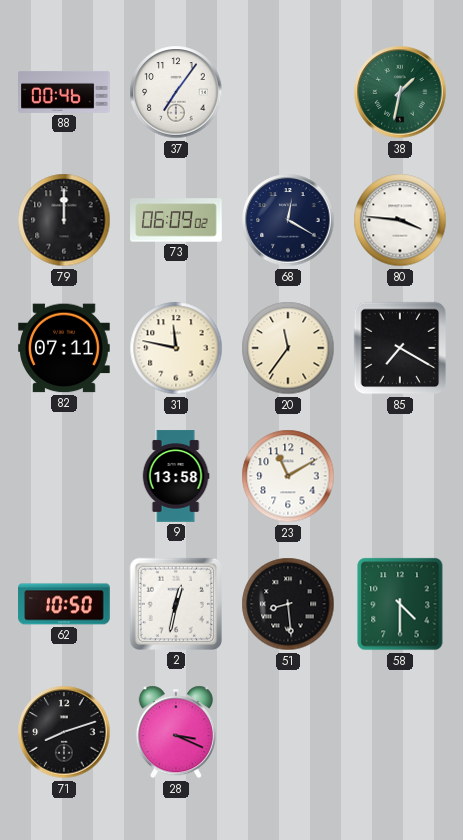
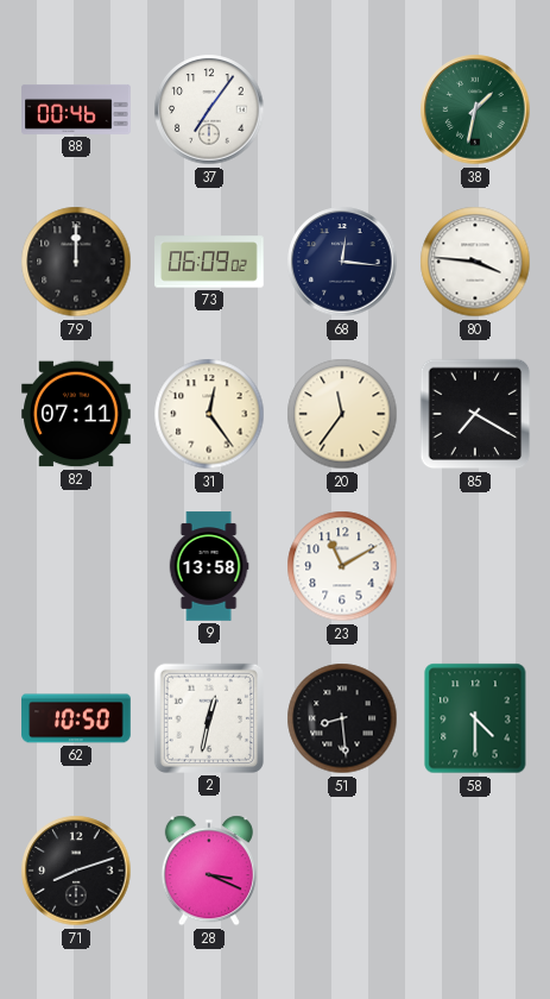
68: 12:20 -> 12:16 (342, 262)
31: 11:47 -> 12:24 (209, 414)
